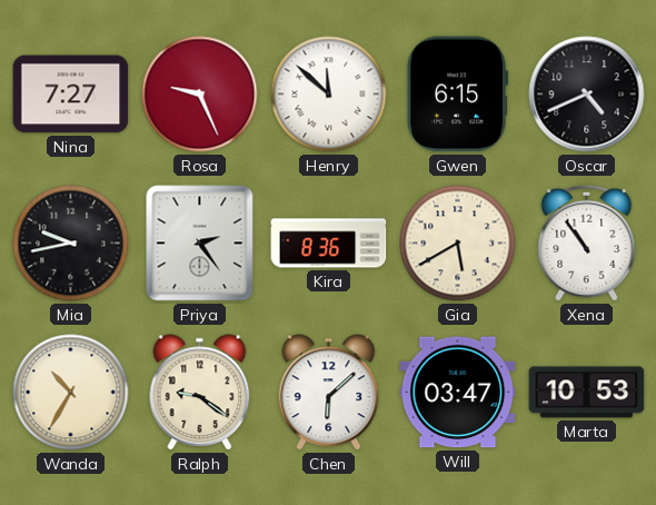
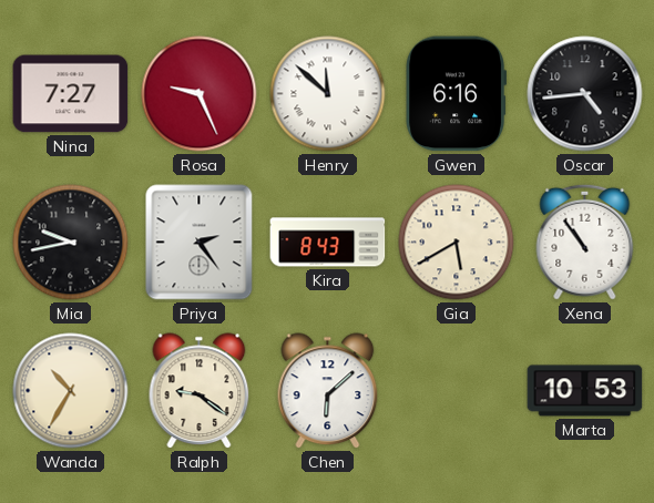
Gwen: 6:15 -> 6:16 (456, 94)
Oscar: 4:41 -> 4:44 (585, 94)
Kira: 8:36 -> 8:43 (328, 243)
Will: 03:47 -> none (458, 393)
